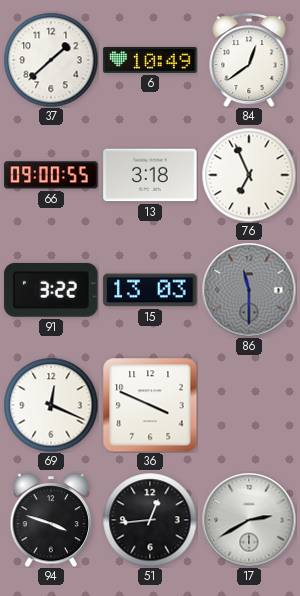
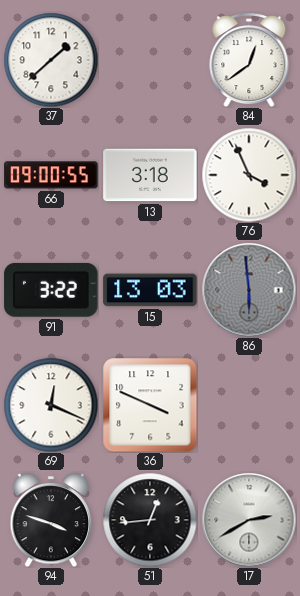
6: 10:49 -> none (150, 60)
76: 6:56 -> 3:56 (249, 175)
86: 11:30 -> 5:59 (249, 290)
